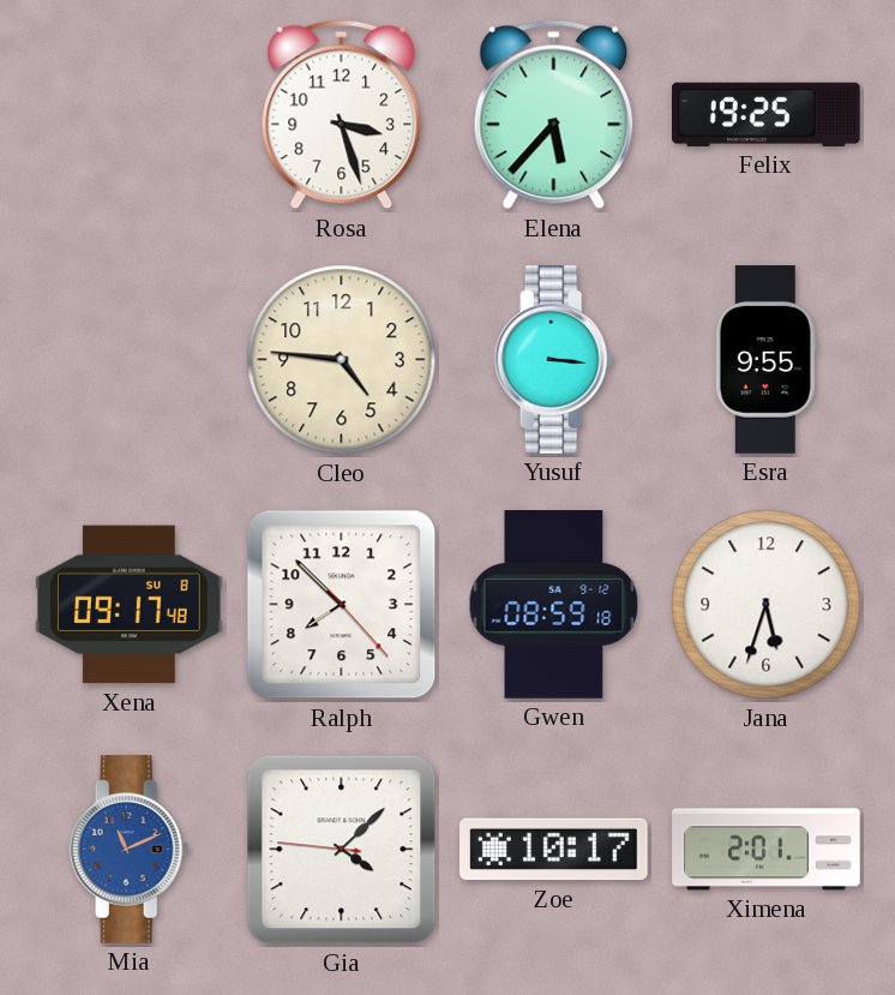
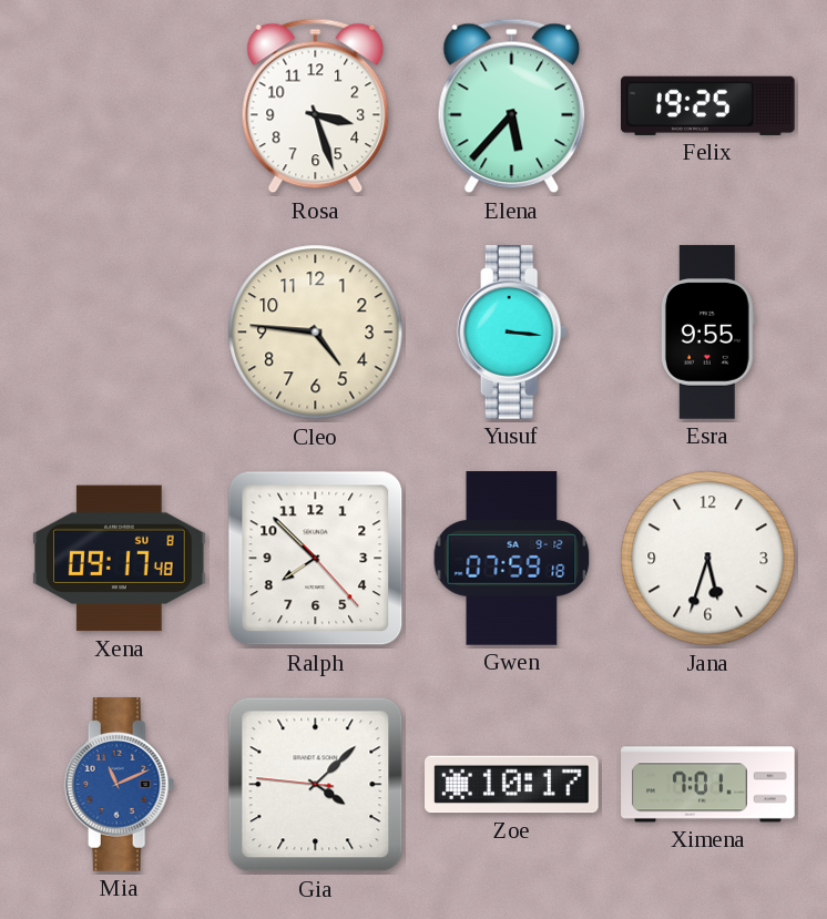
Gwen: 08:59 -> 07:59 (512, 559)
Ximena: 2:01 -> 7:01 (708, 785)
